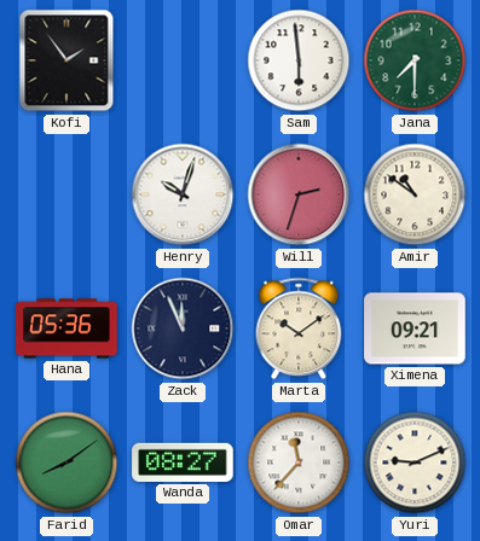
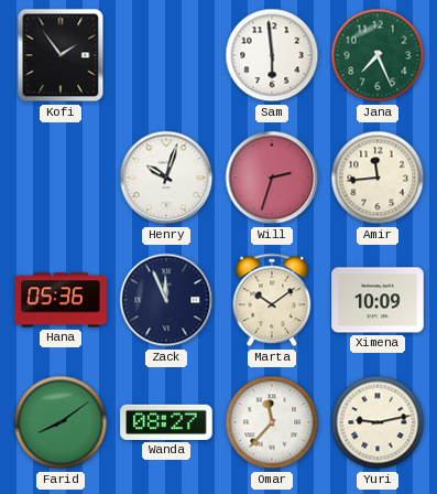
Jana: 7:30 -> 7:26 (378, 55)
Amir: 10:51 -> 11:44 (378, 178)
Ximena: 09:21 -> 10:09 (378, 300)
Yuri: 9:11 -> 9:13 (378, 422)
